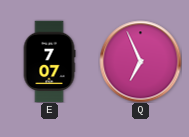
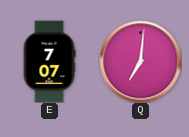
Q: 6:56 -> 7:01 (140, 61)
